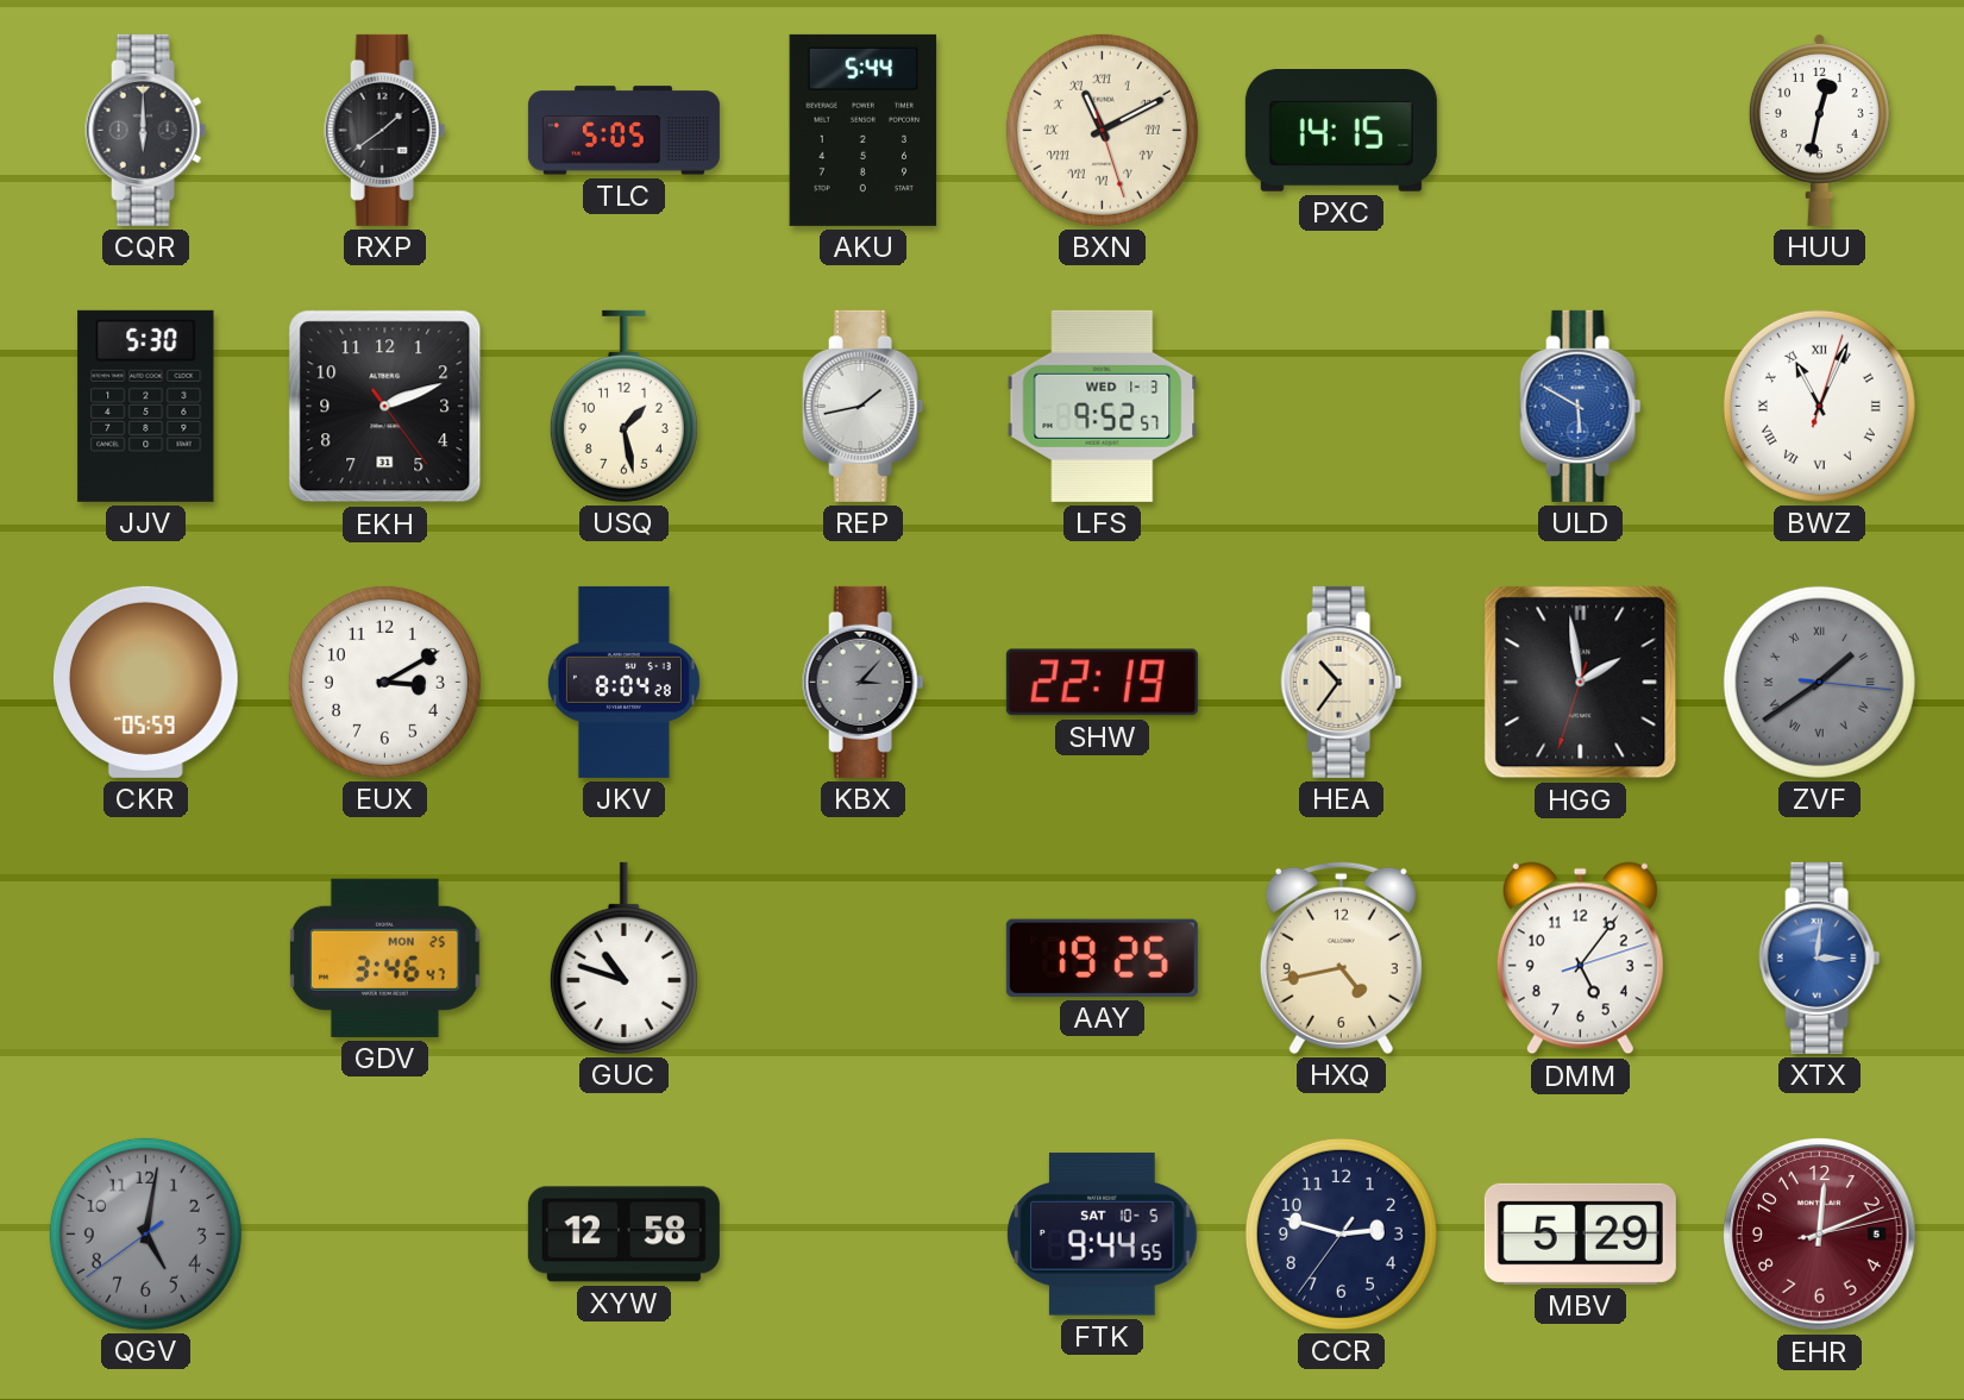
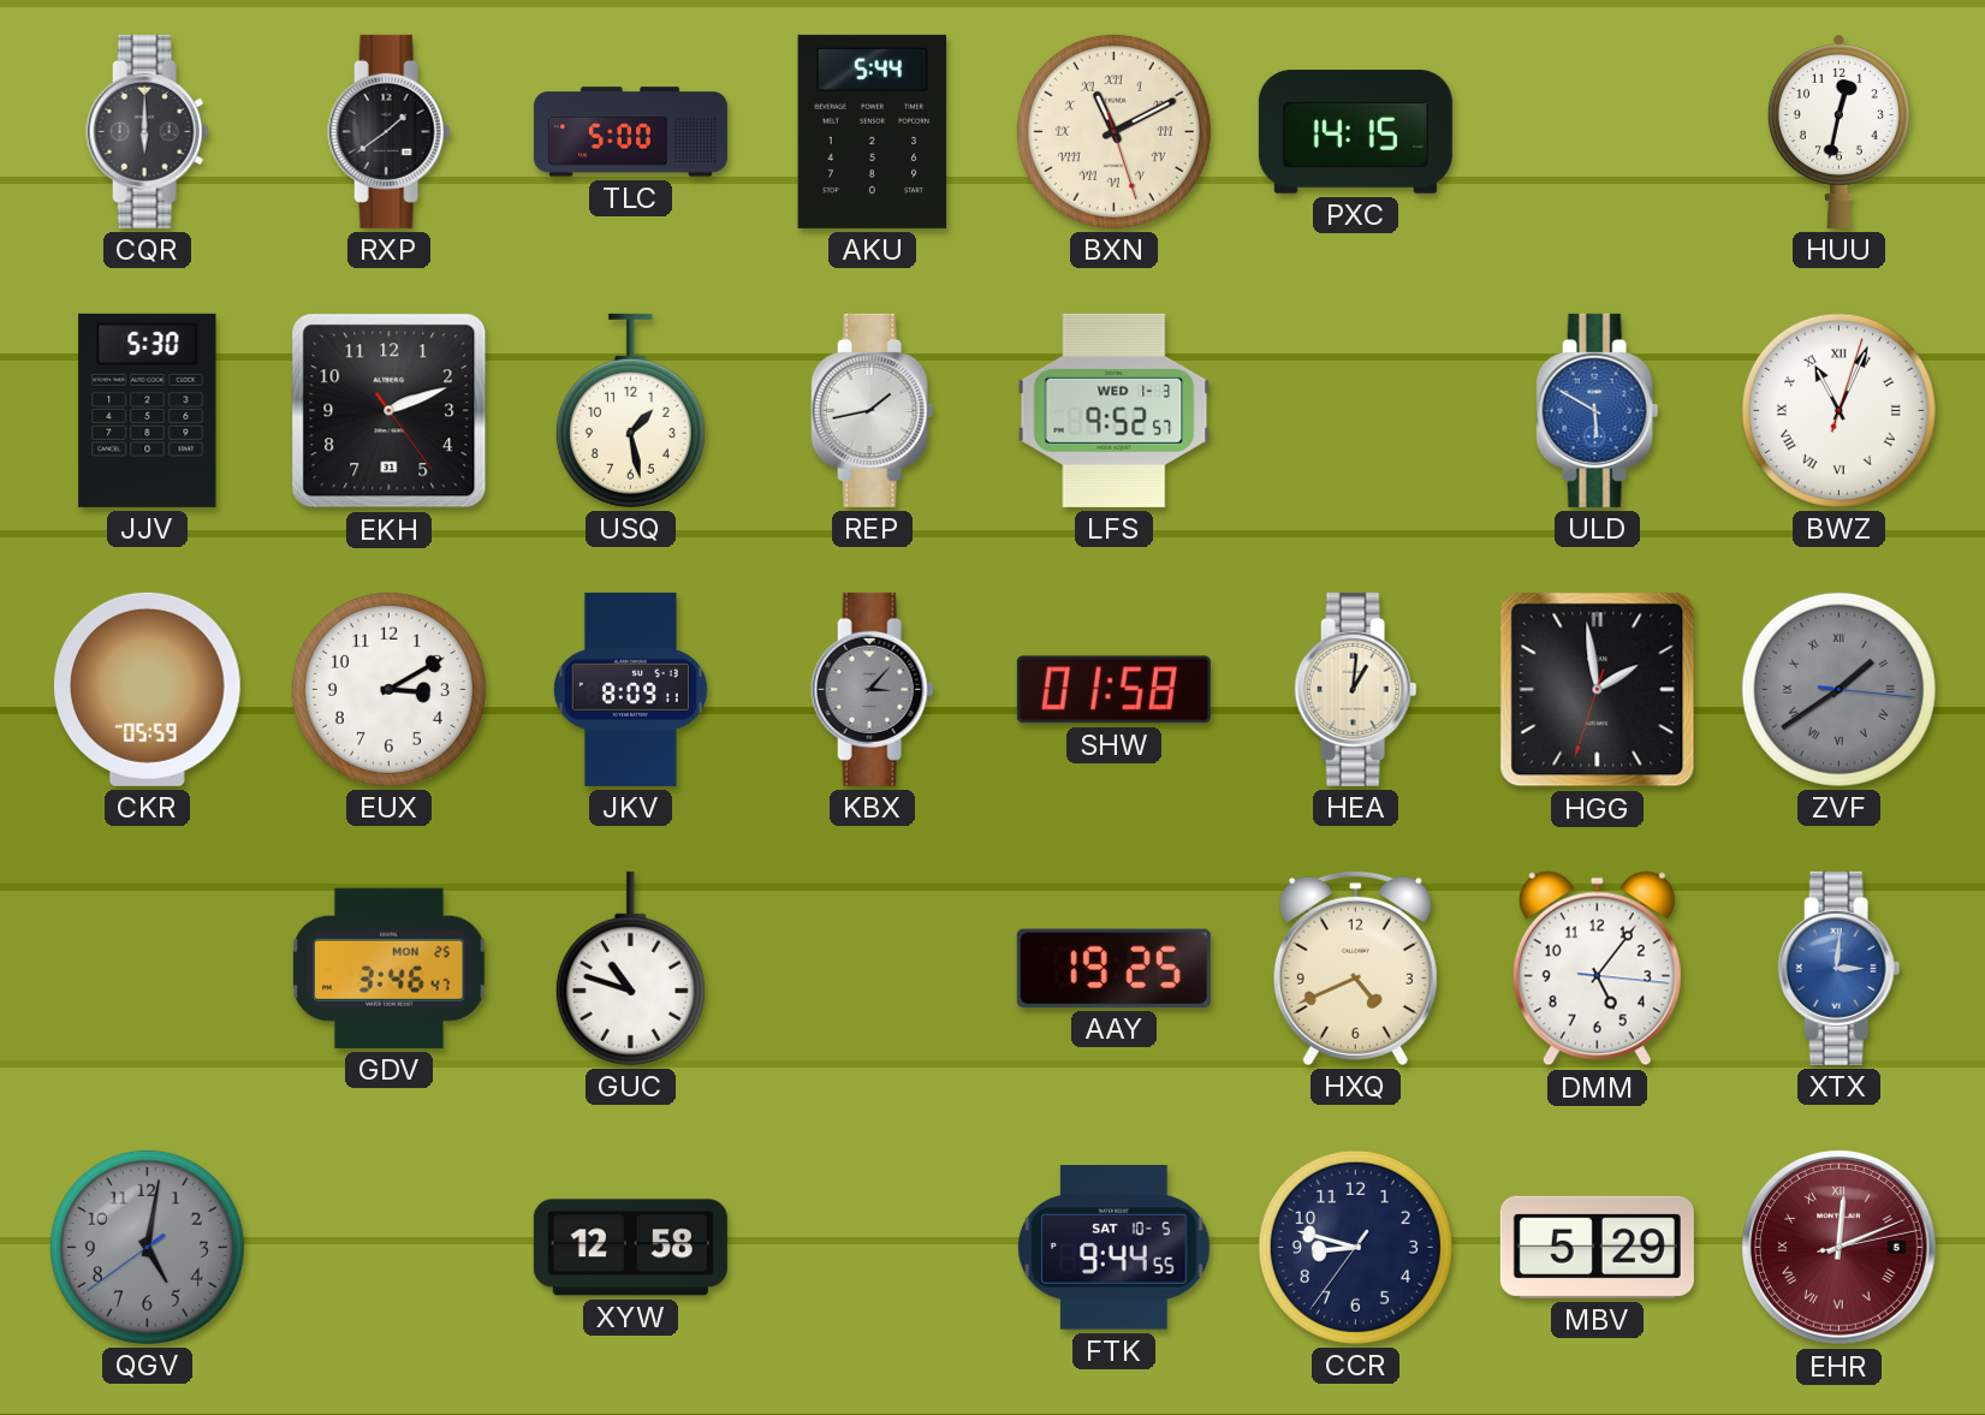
TLC: 5:05 -> 5:00 (630, 132)
JKV: 8:04 -> 8:09 (630, 689)
SHW: 22:19 -> 01:58 (1113, 690)
HEA: 10:36 -> 1:01 (1356, 689)
HXQ: 4:43 -> 4:41 (1355, 968)
DMM: 5:06:12 -> 5:06:16 (1597, 969)
CCR: 2:47 -> 8:47 (1355, 1247)
EHR numerals: Arabic -> Roman (1840, 1248)
